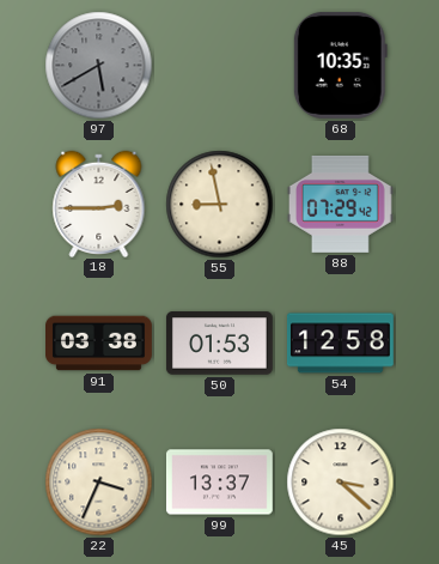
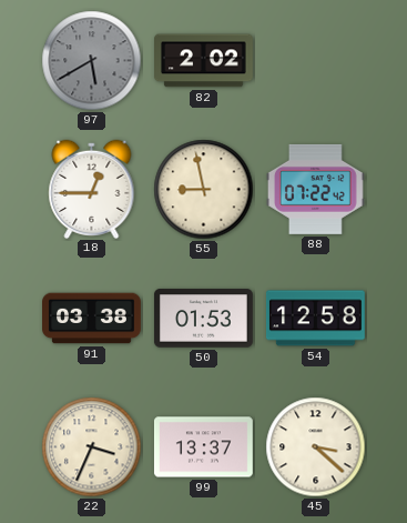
82: none -> 2:02 (204, 61)
68: 10:35 -> none (340, 65)
18: 2:45 -> 12:45 (92, 189)
88: 07:29 -> 07:22 (315, 189)
